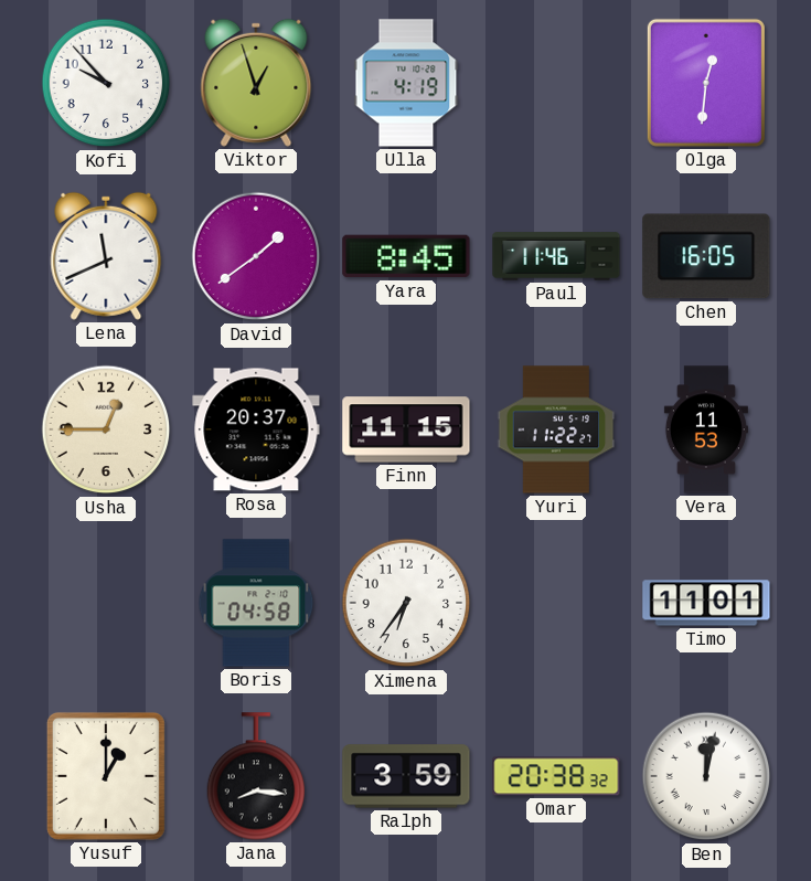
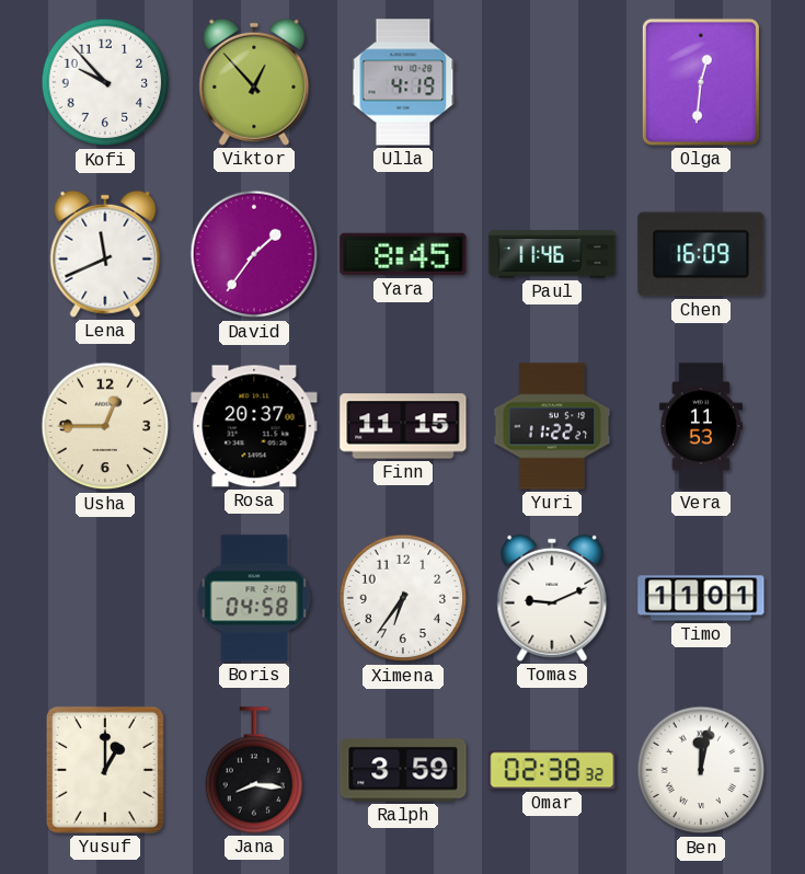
Viktor: 12:57 -> 12:53 (254, 82)
David: 1:39 -> 1:36 (254, 254)
Chen: 16:05 -> 16:09 (701, 254)
Tomas: none -> 9:11 (552, 598)
Omar: 20:38 -> 02:38 (552, 770)
